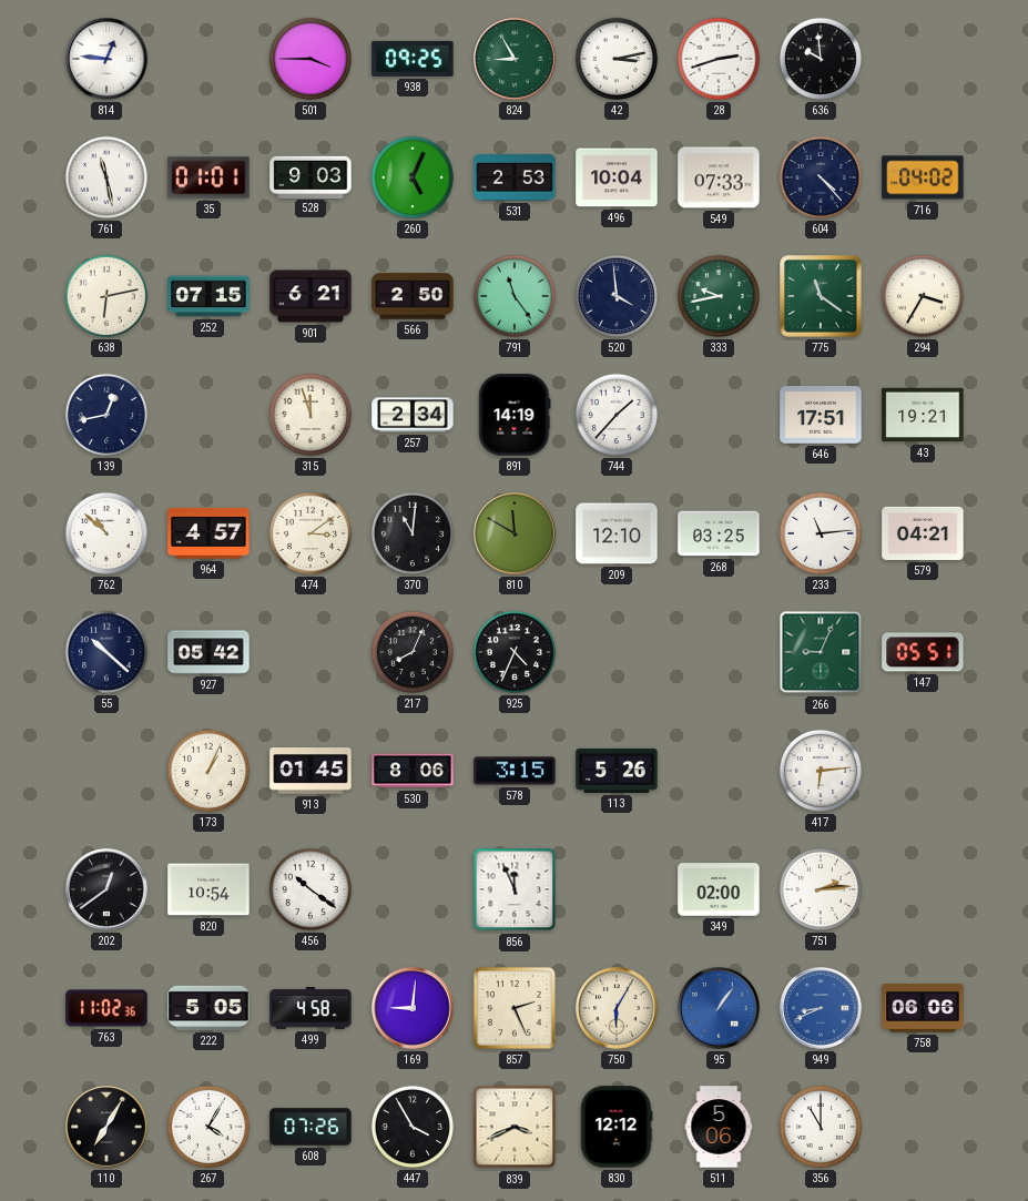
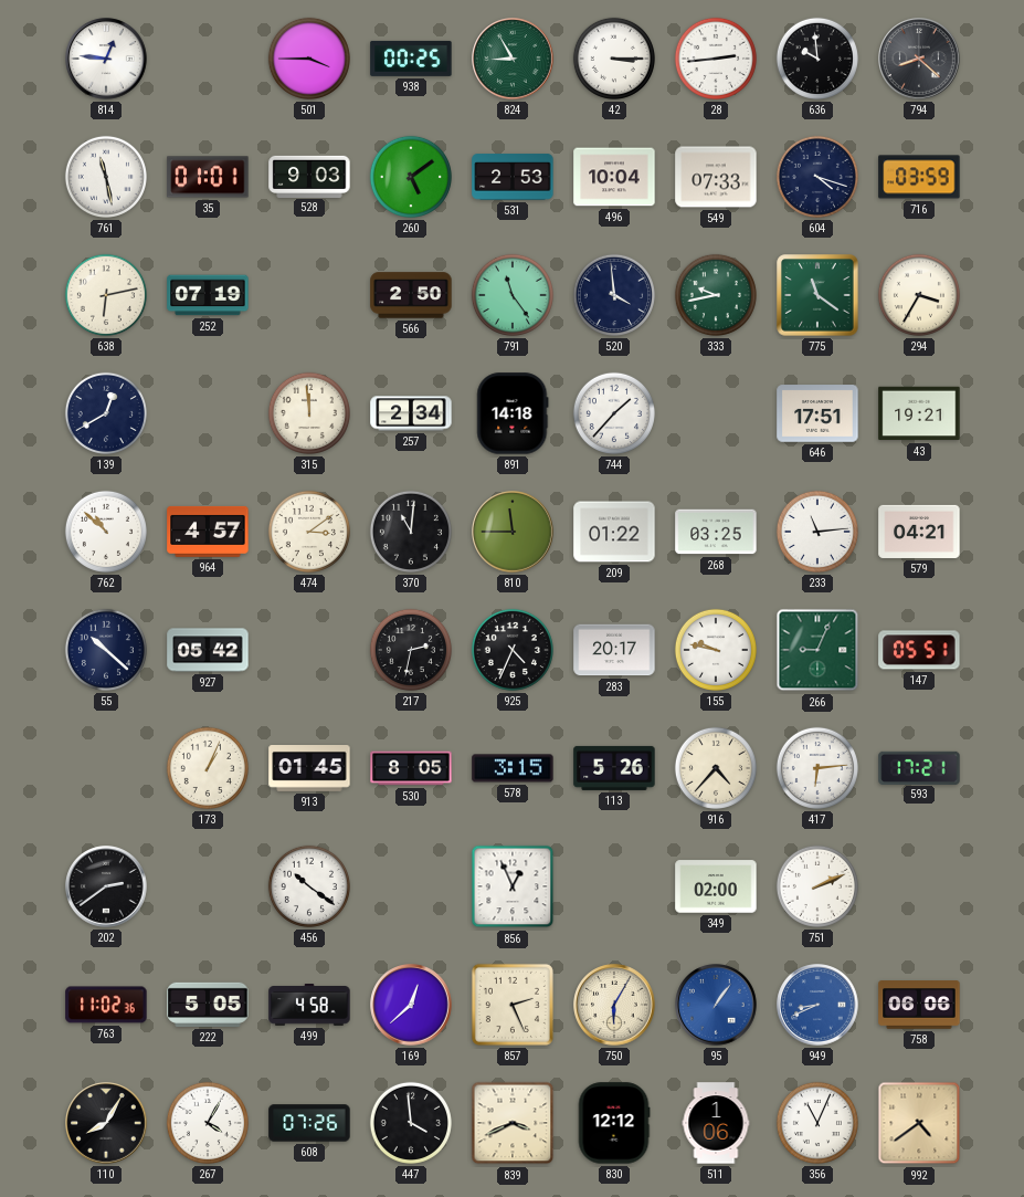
938: 09:25 -> 00:25 (411, 59)
42: 3:13 -> 3:15 (614, 59)
28: 2:42 -> 2:44 (716, 59)
794: none -> 8:22 (919, 59)
260: 5:04 -> 5:09 (411, 177)
604: 4:23 -> 4:18 (817, 177)
716: 04:02 -> 03:59 (919, 177)
252: 07:15 -> 07:19 (208, 295)
901: 6:21 -> none (311, 296)
139: 12:43 -> 12:40 (106, 413)
315: 11:57 -> 11:59 (309, 413)
891: 14:19 -> 14:18 (513, 413)
810: 11:50 -> 11:45 (513, 532)
209: 12:10 -> 01:22 (614, 532)
217: 8:04 -> 2:32 (411, 650)
283: none -> 20:17 (614, 650)
155: none -> 9:47 (716, 650)
530: 8:06 -> 8:05 (411, 768)
916: none -> 4:37 (716, 768)
593: none -> 17:21 (919, 767)
202: 12:39 -> 2:39 (106, 886)
820: 10:54 -> none (208, 889)
856: 11:56 -> 12:56 (513, 886)
751: 2:14 -> 2:11 (817, 886)
169: 9:01 -> 12:38 (411, 1005)
110: 7:05 -> 8:05 (106, 1123)
447: 3:55 -> 3:59 (411, 1123)
511: 5:06 -> 1:06 (716, 1123)
356: 11:00 -> 11:04 (817, 1123)
992: none -> 4:39 (919, 1123)
